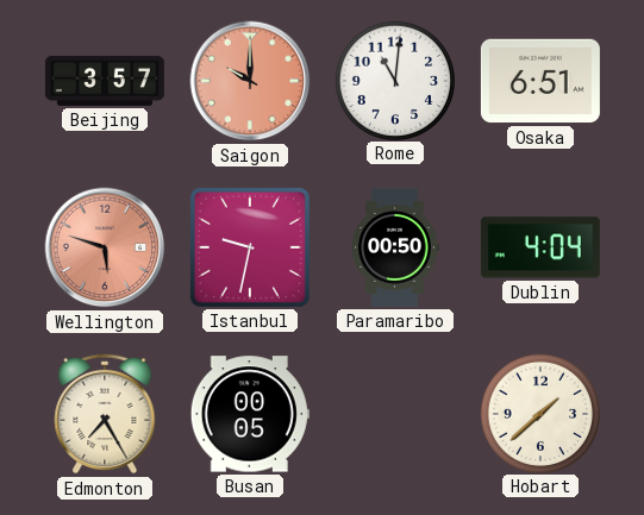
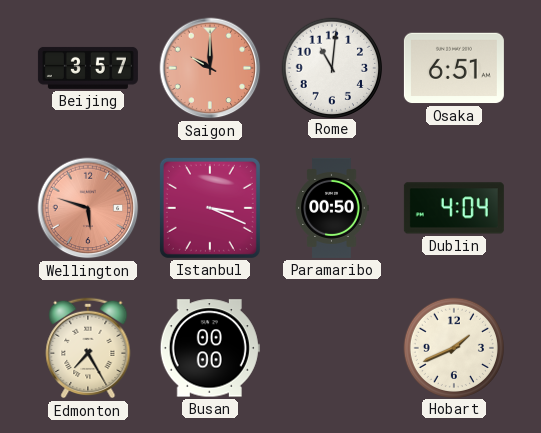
Istanbul: 9:32 -> 3:19 (210, 208)
Busan: 00:05 -> 00:00 (210, 348)
Hobart: 1:38 -> 1:41 (453, 347)
